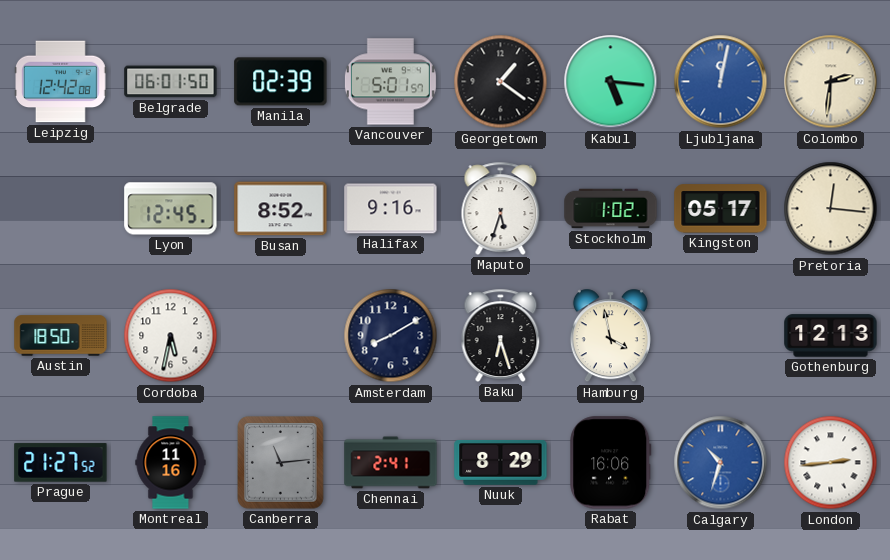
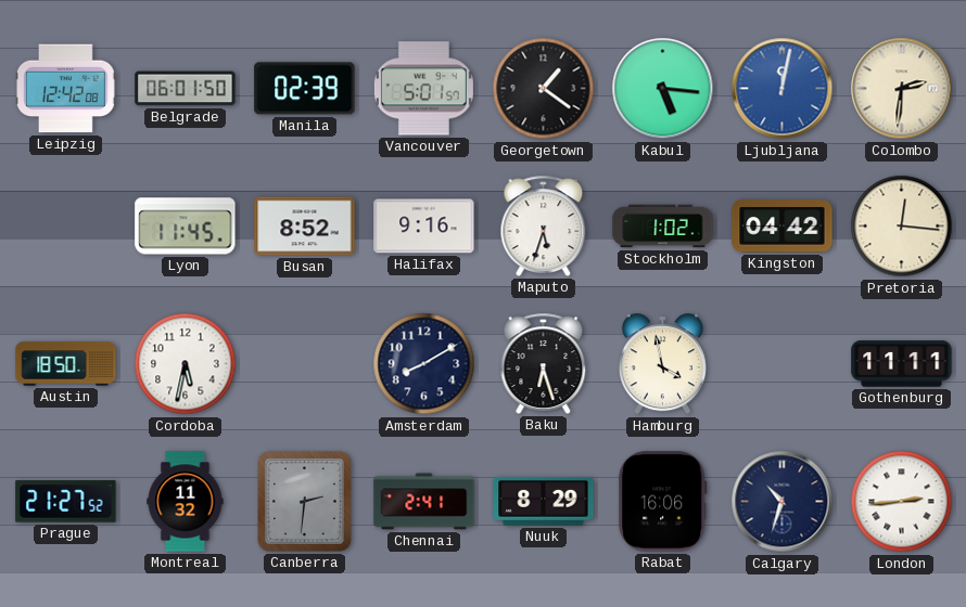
Lyon: 12:45 -> 11:45 (186, 227)
Kingston: 05:17 -> 04:42 (783, 227)
Gothenburg: 12:13 -> 11:11 (902, 364)
Montreal: 11:16 -> 11:32 (186, 502)
Canberra: 11:14 -> 2:31 (305, 502)
Calgary dial: blue -> navy (783, 502)
